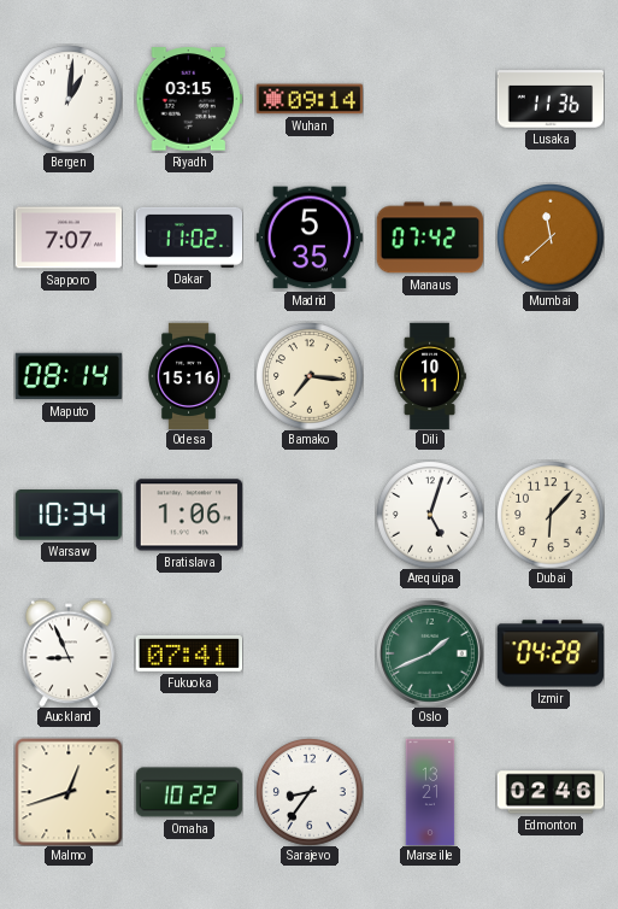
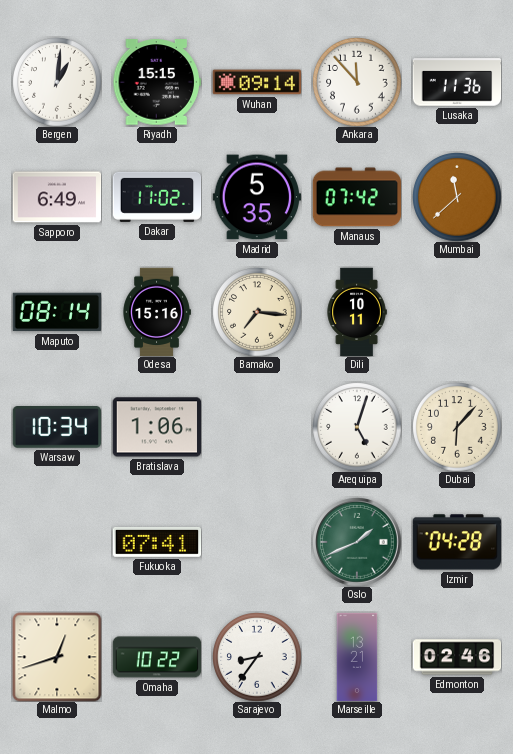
Riyadh: 03:15 -> 15:15 (157, 82)
Ankara: none -> 11:53 (357, 82)
Sapporo: 7:07 -> 6:49 (57, 197)
Auckland: 8:56 -> none (69, 653)
